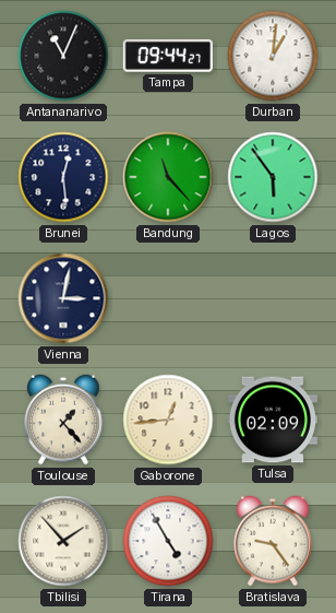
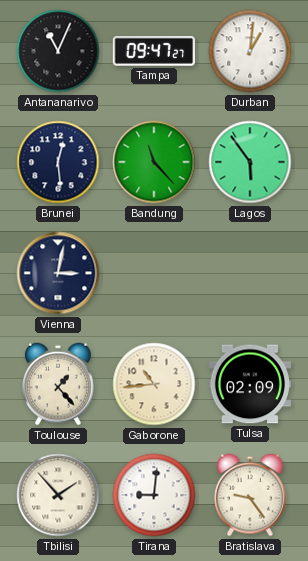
Tampa: 09:44 -> 09:47 (154, 51)
Gaborone: 12:44 -> 10:44 (154, 384)
Tirana: 4:55 -> 9:01 (154, 495)
